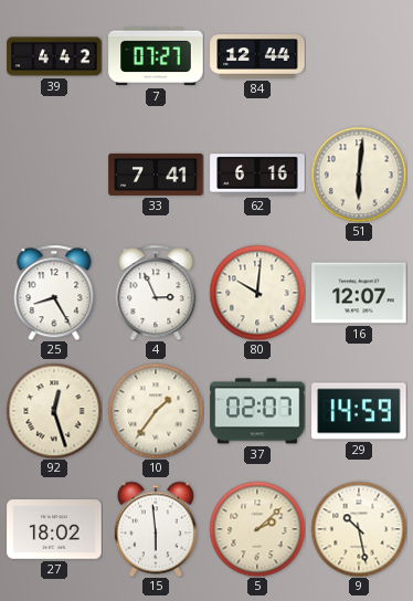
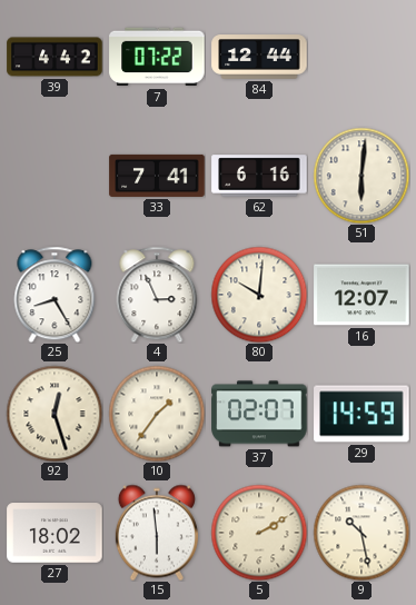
7: 07:27 -> 07:22 (157, 57)
5: 2:08 -> 2:10 (259, 533)
